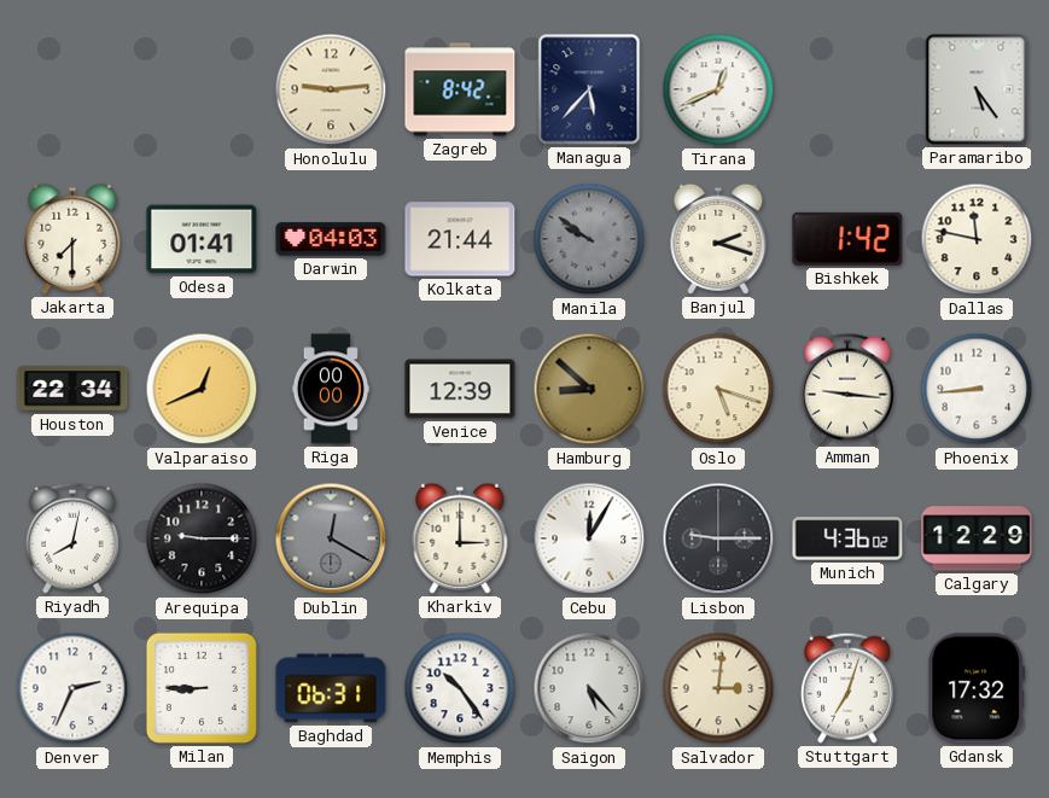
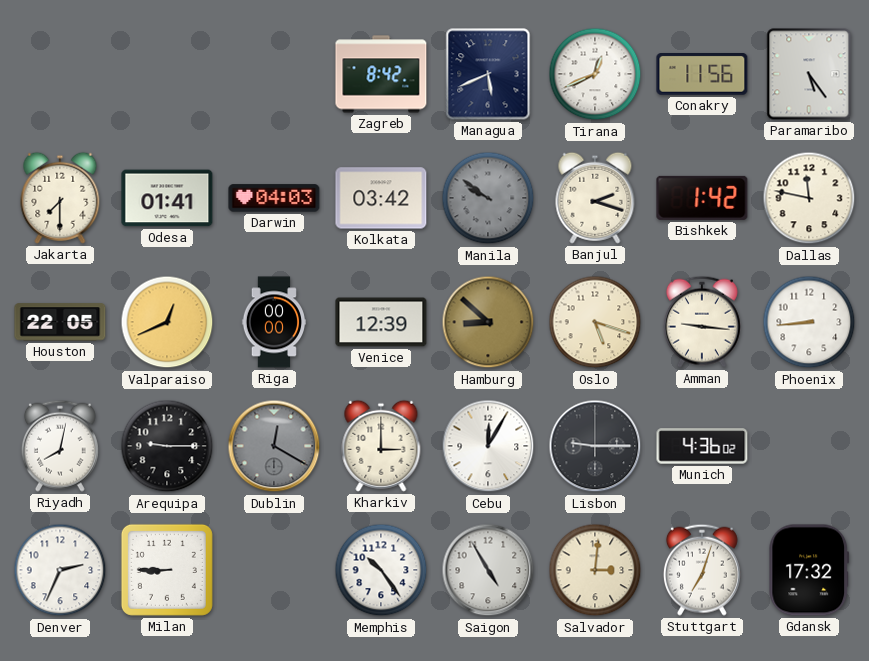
Honolulu: 9:14 -> none (331, 89)
Managua: 5:37 -> 5:41 (488, 74)
Conakry: none -> 11:56 (702, 75)
Kolkata: 21:44 -> 03:42 (381, 198)
Houston: 22:34 -> 22:05 (60, 322)
Calgary: 12:29 -> none (977, 538)
Baghdad: 06:31 -> none (331, 688)
Saigon: 5:23 -> 4:55 (488, 570)
